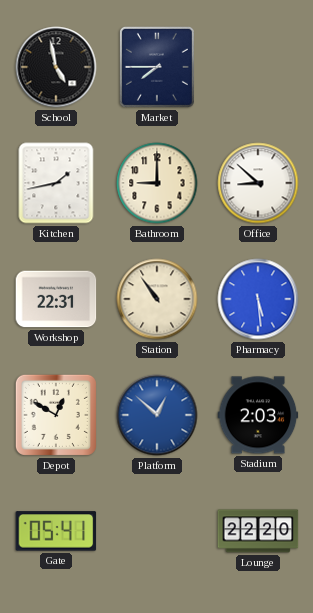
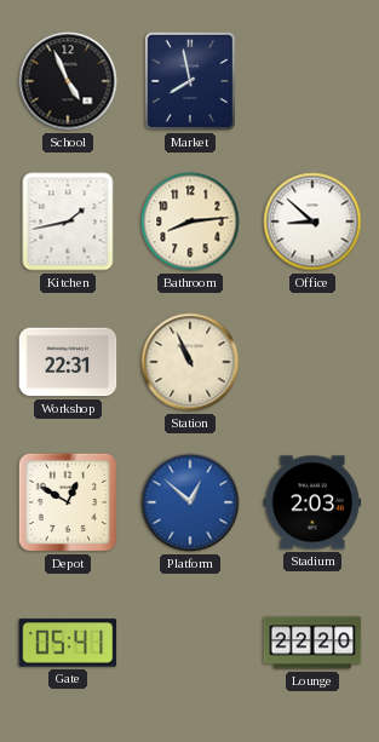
School: 4:58 -> 4:56 (68, 81)
Market: 7:45 -> 7:58 (190, 81)
Bathroom: 9:00 -> 8:14 (190, 222)
Station: 10:54 -> 10:56 (190, 362)
Pharmacy: 5:29 -> none (258, 299)
